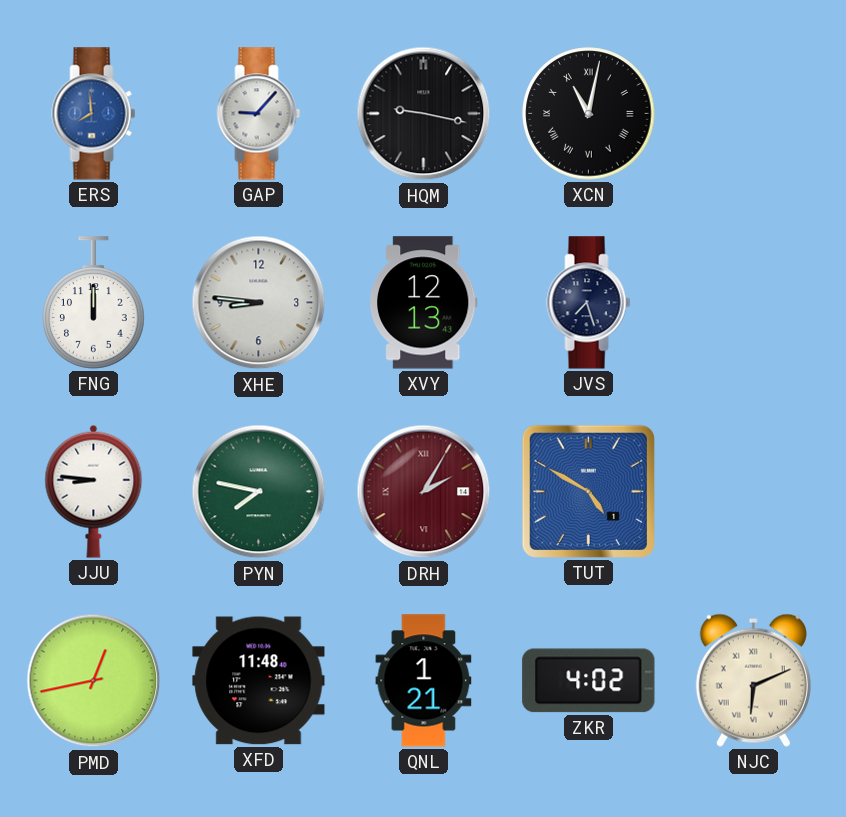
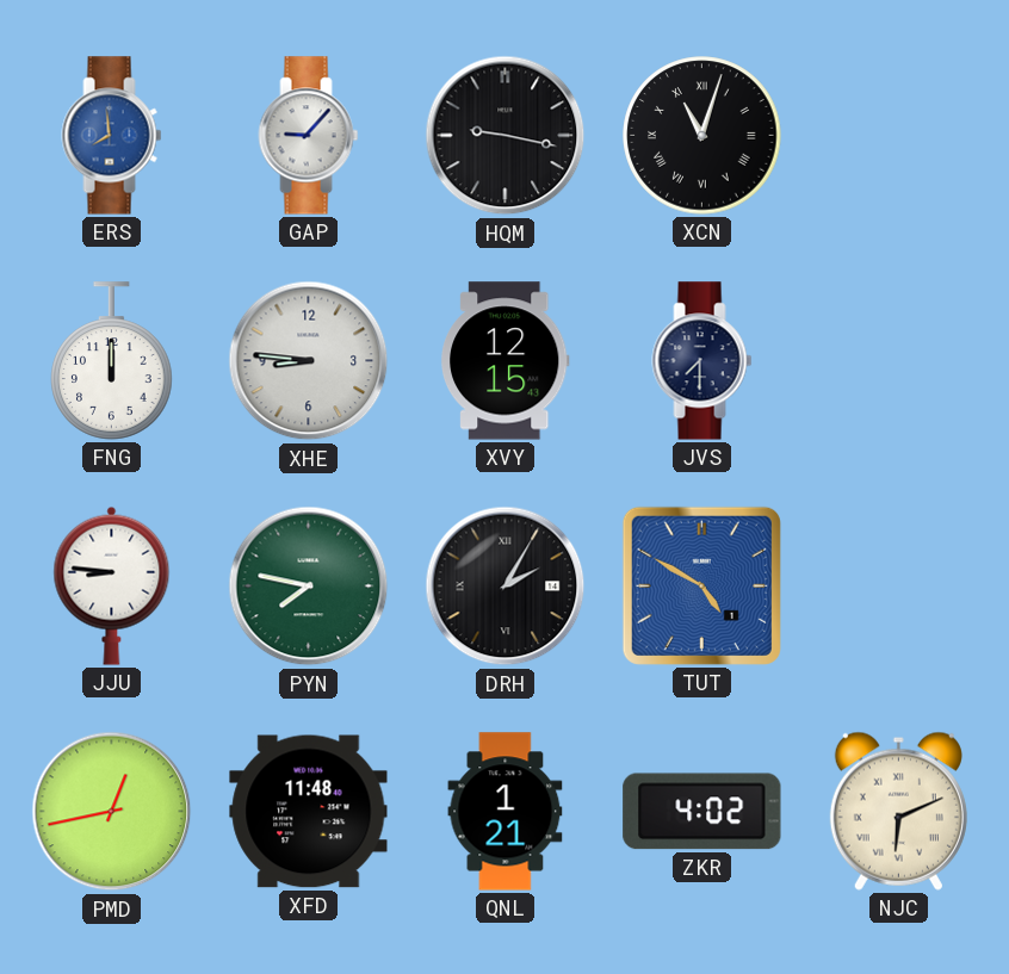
XCN: 11:02 -> 11:03 (702, 136)
XVY: 12:13 -> 12:15 (504, 361)
JVS: 7:27 -> 7:30 (702, 361)
DRH dial: burgundy -> black (506, 587)
